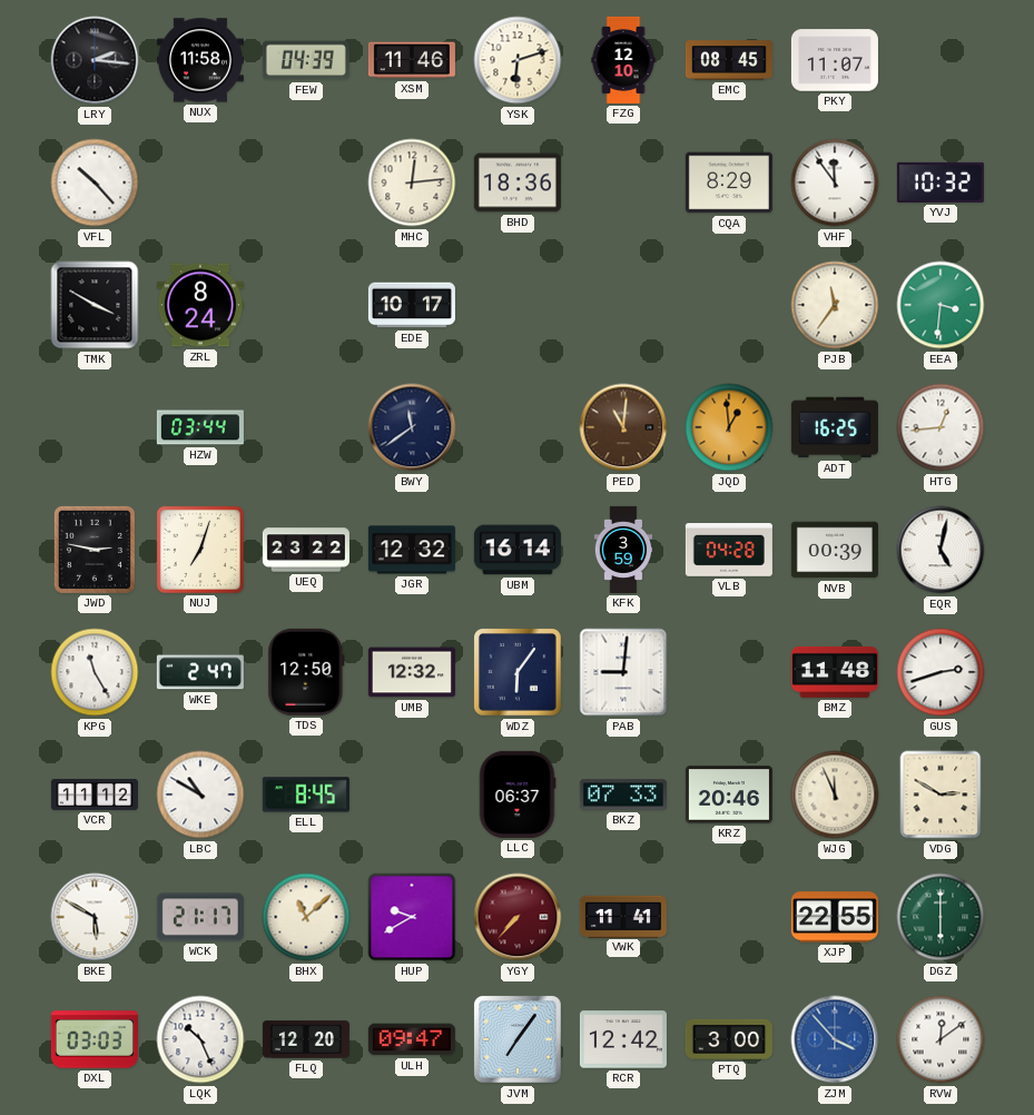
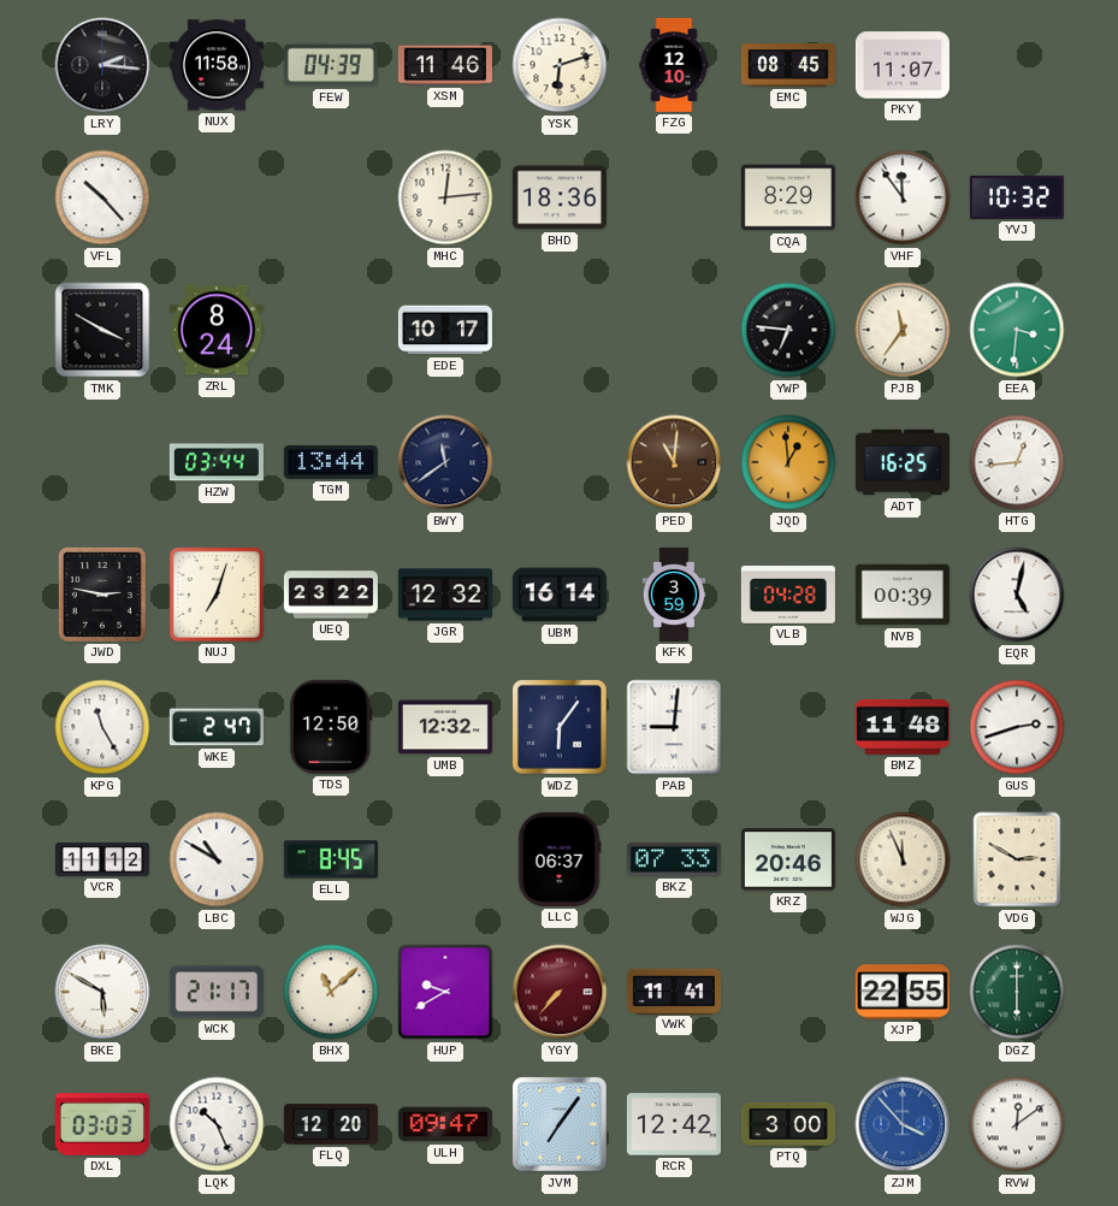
YWP: none -> 6:46 (788, 330)
TGM: none -> 13:44 (331, 462)
